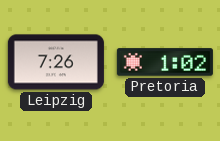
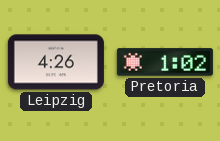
Leipzig: 7:26 -> 4:26 (56, 62)
